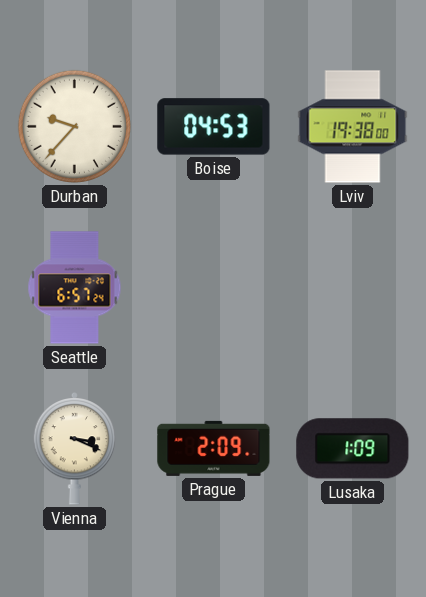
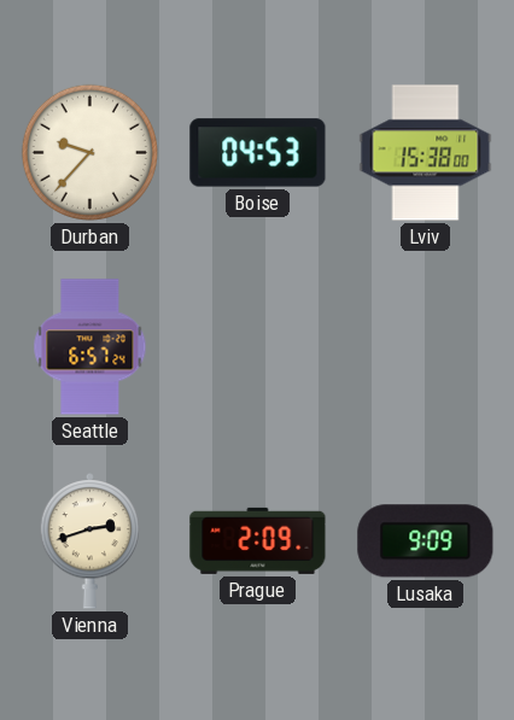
Lviv: 19:38 -> 15:38 (426, 153)
Vienna: 3:19 -> 2:42 (90, 540)
Lusaka: 1:09 -> 9:09 (426, 542)
